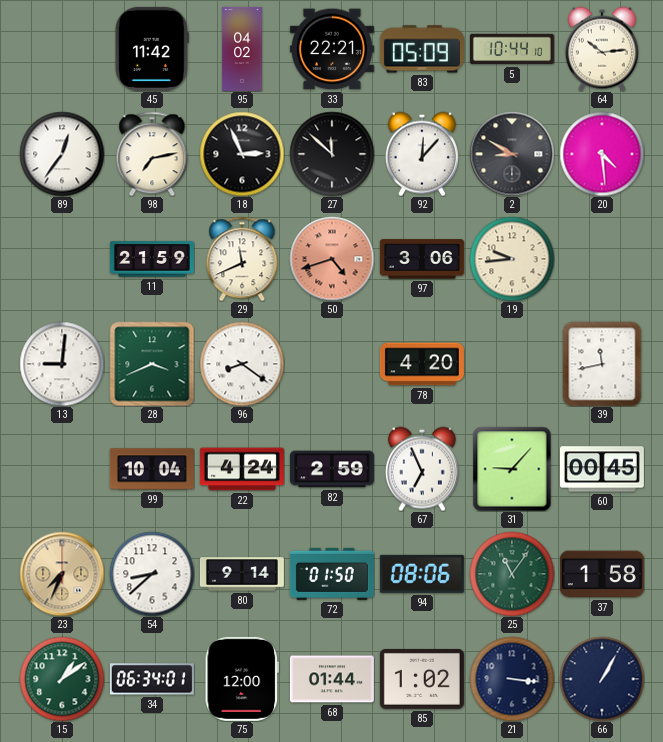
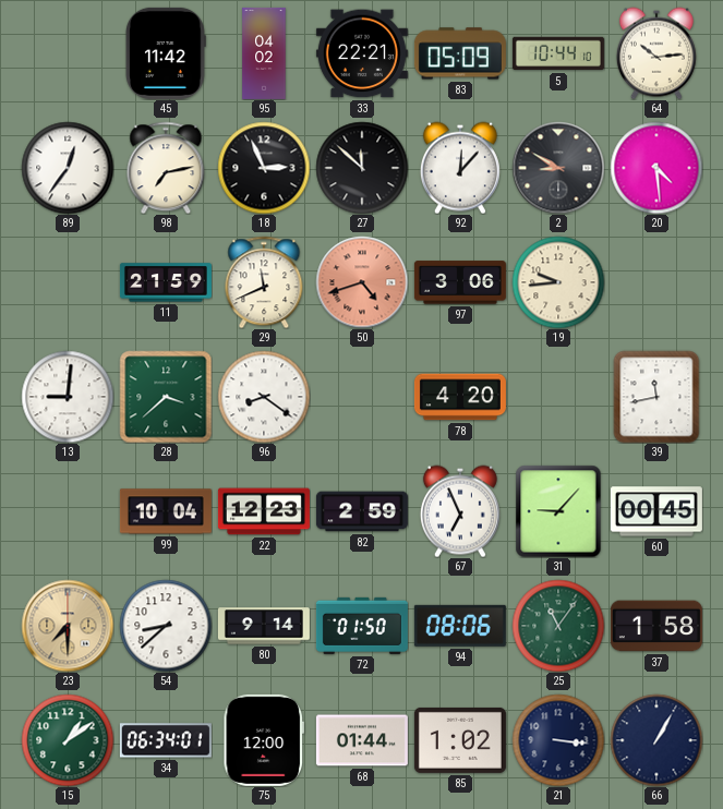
28: 3:41 -> 3:38 (166, 397)
22: 4:24 -> 12:23 (264, 511)
23: 7:34 -> 7:30 (68, 626)
